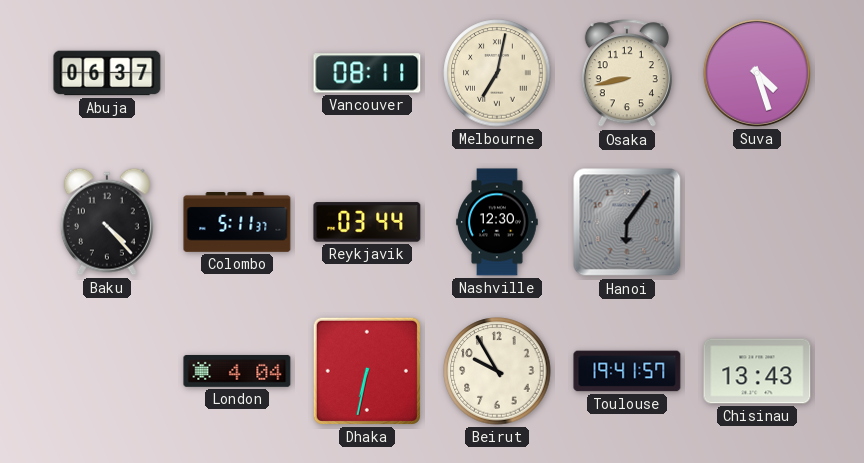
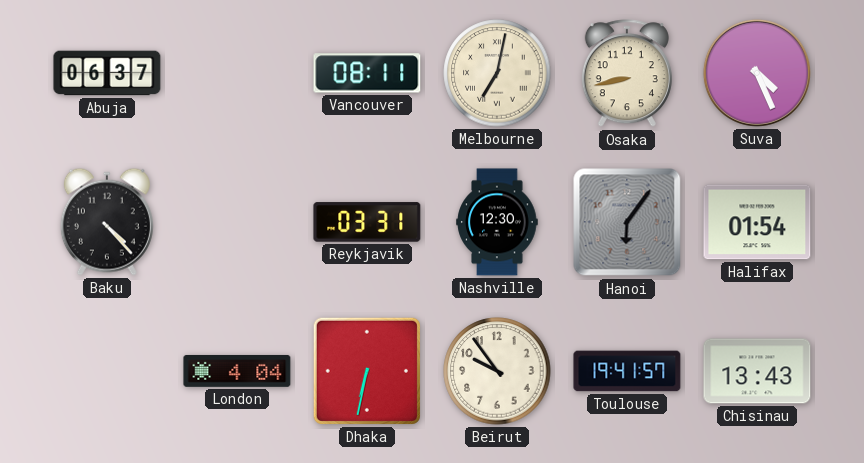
Suva: 4:27 -> 4:26 (757, 73)
Colombo: 5:11 -> none (237, 223)
Reykjavik: 03:44 -> 03:31 (367, 222)
Halifax: none -> 01:54 (757, 222)
Beirut: 9:55 -> 9:54 (497, 371)
